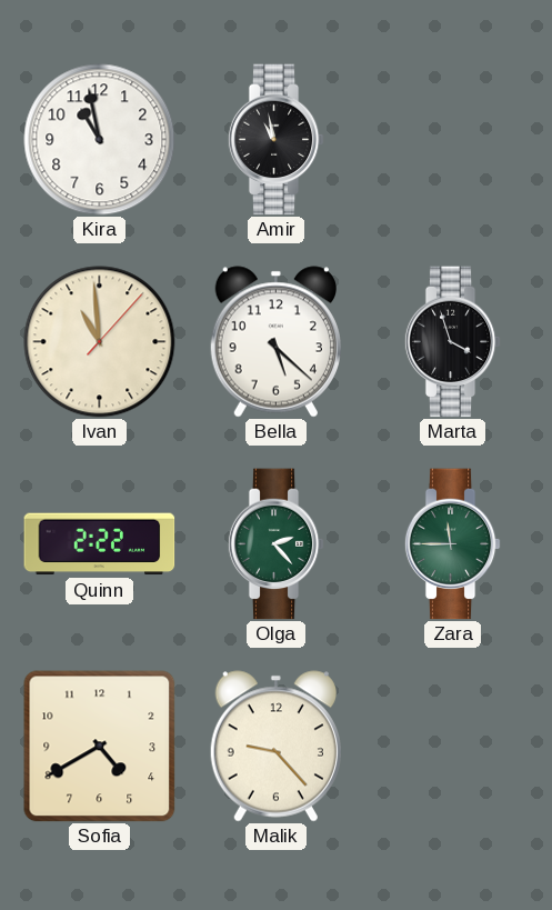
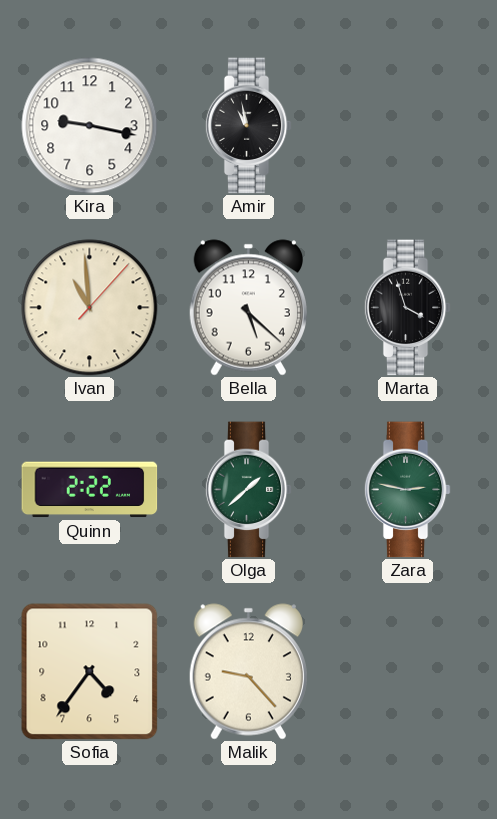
Kira: 10:58 -> 9:17 (90, 126)
Olga: 2:23 -> 1:38 (248, 490)
Zara: 11:45 -> 2:47 (407, 490)
Sofia: 4:40 -> 4:36 (90, 672)
